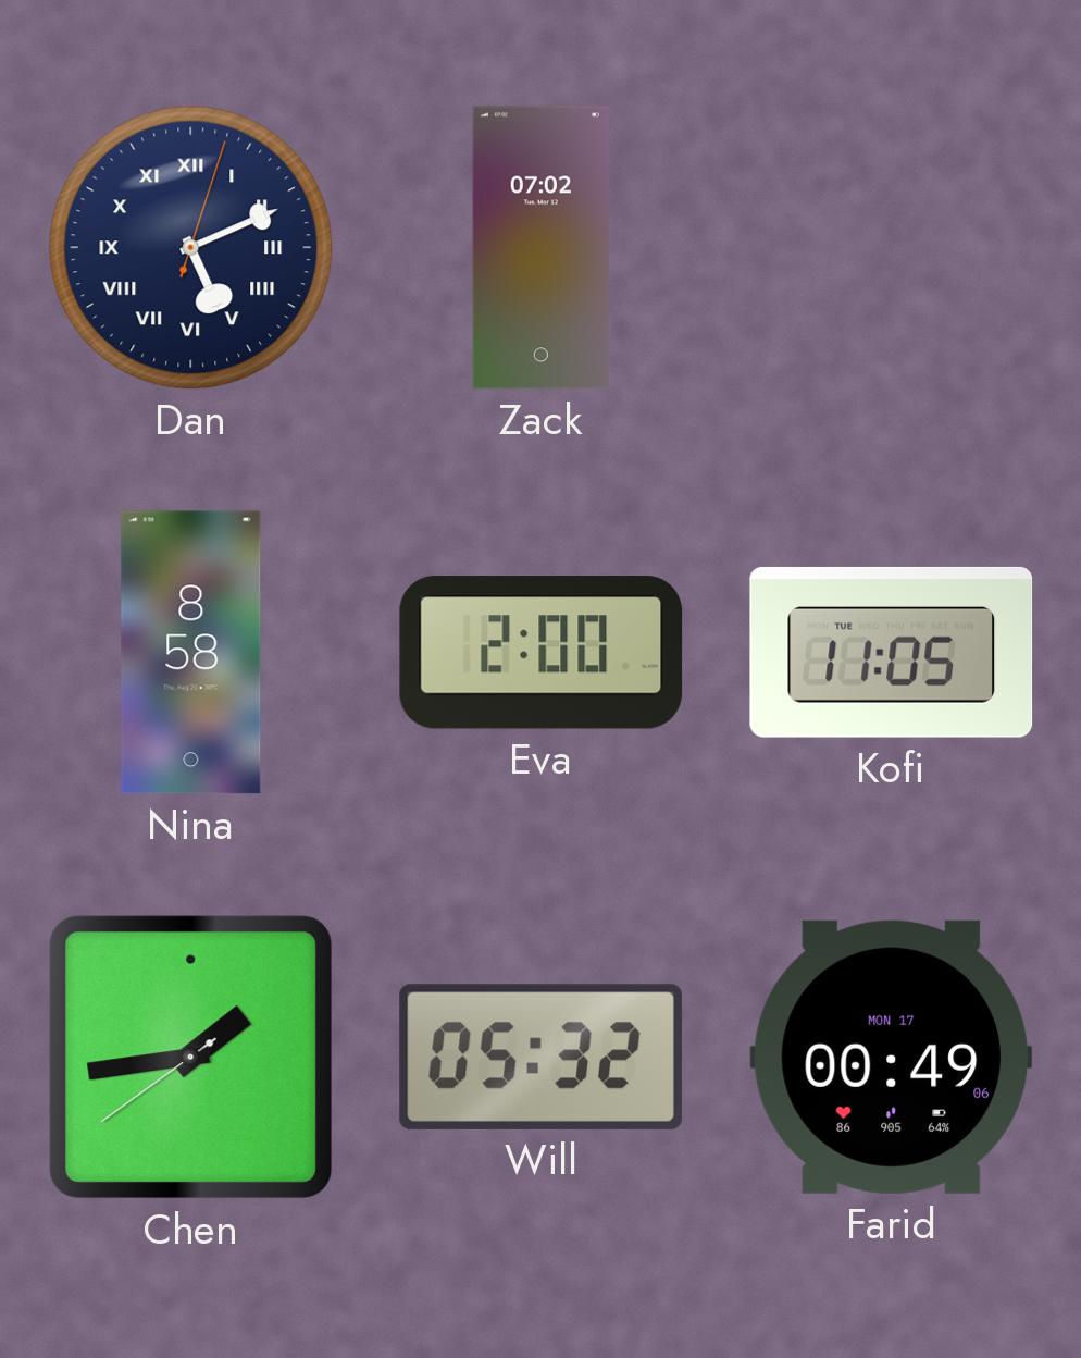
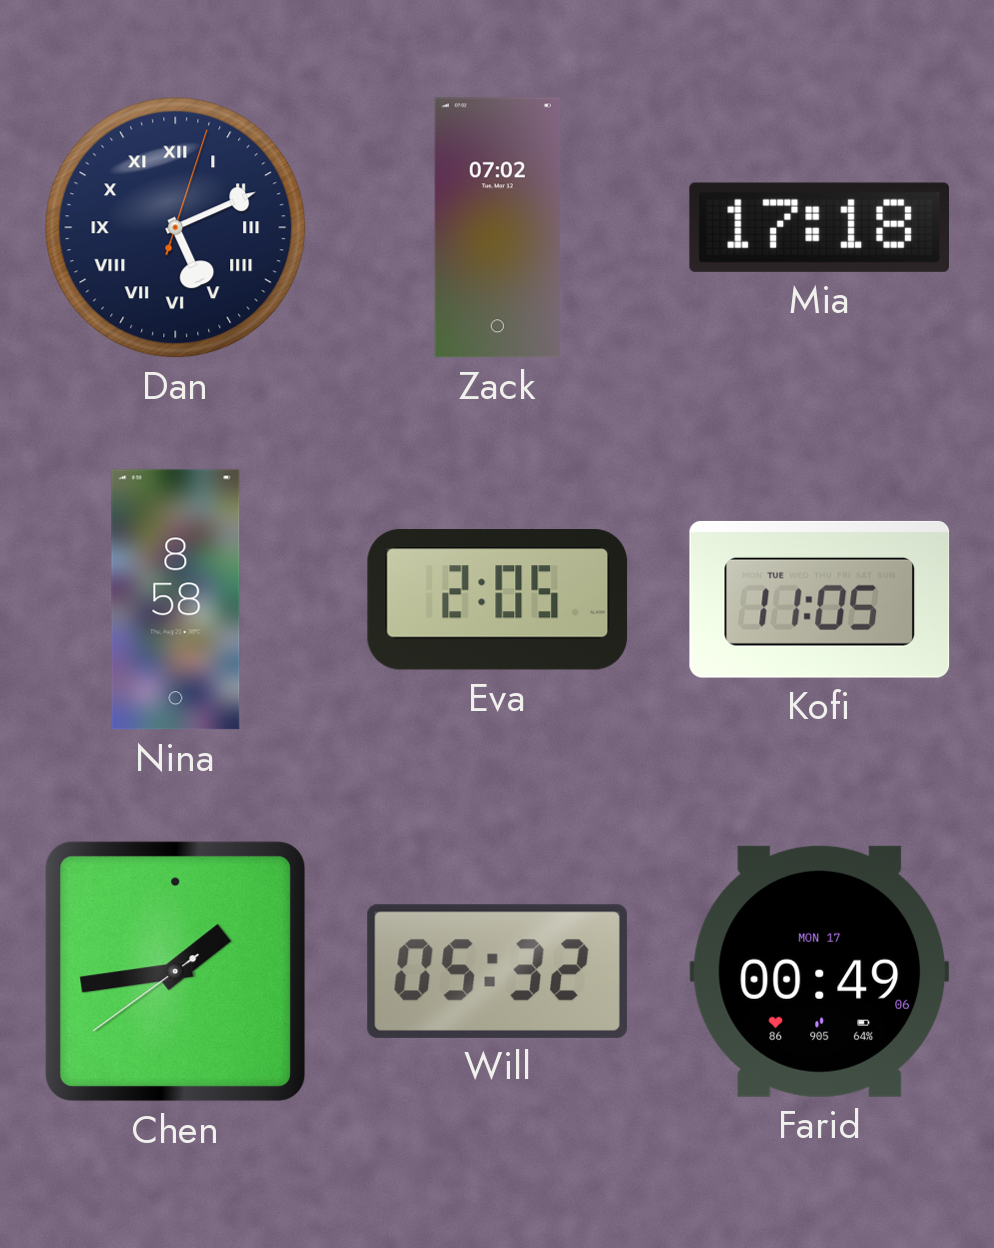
Mia: none -> 17:18 (819, 227)
Eva: 2:00 -> 2:05 (498, 600)
